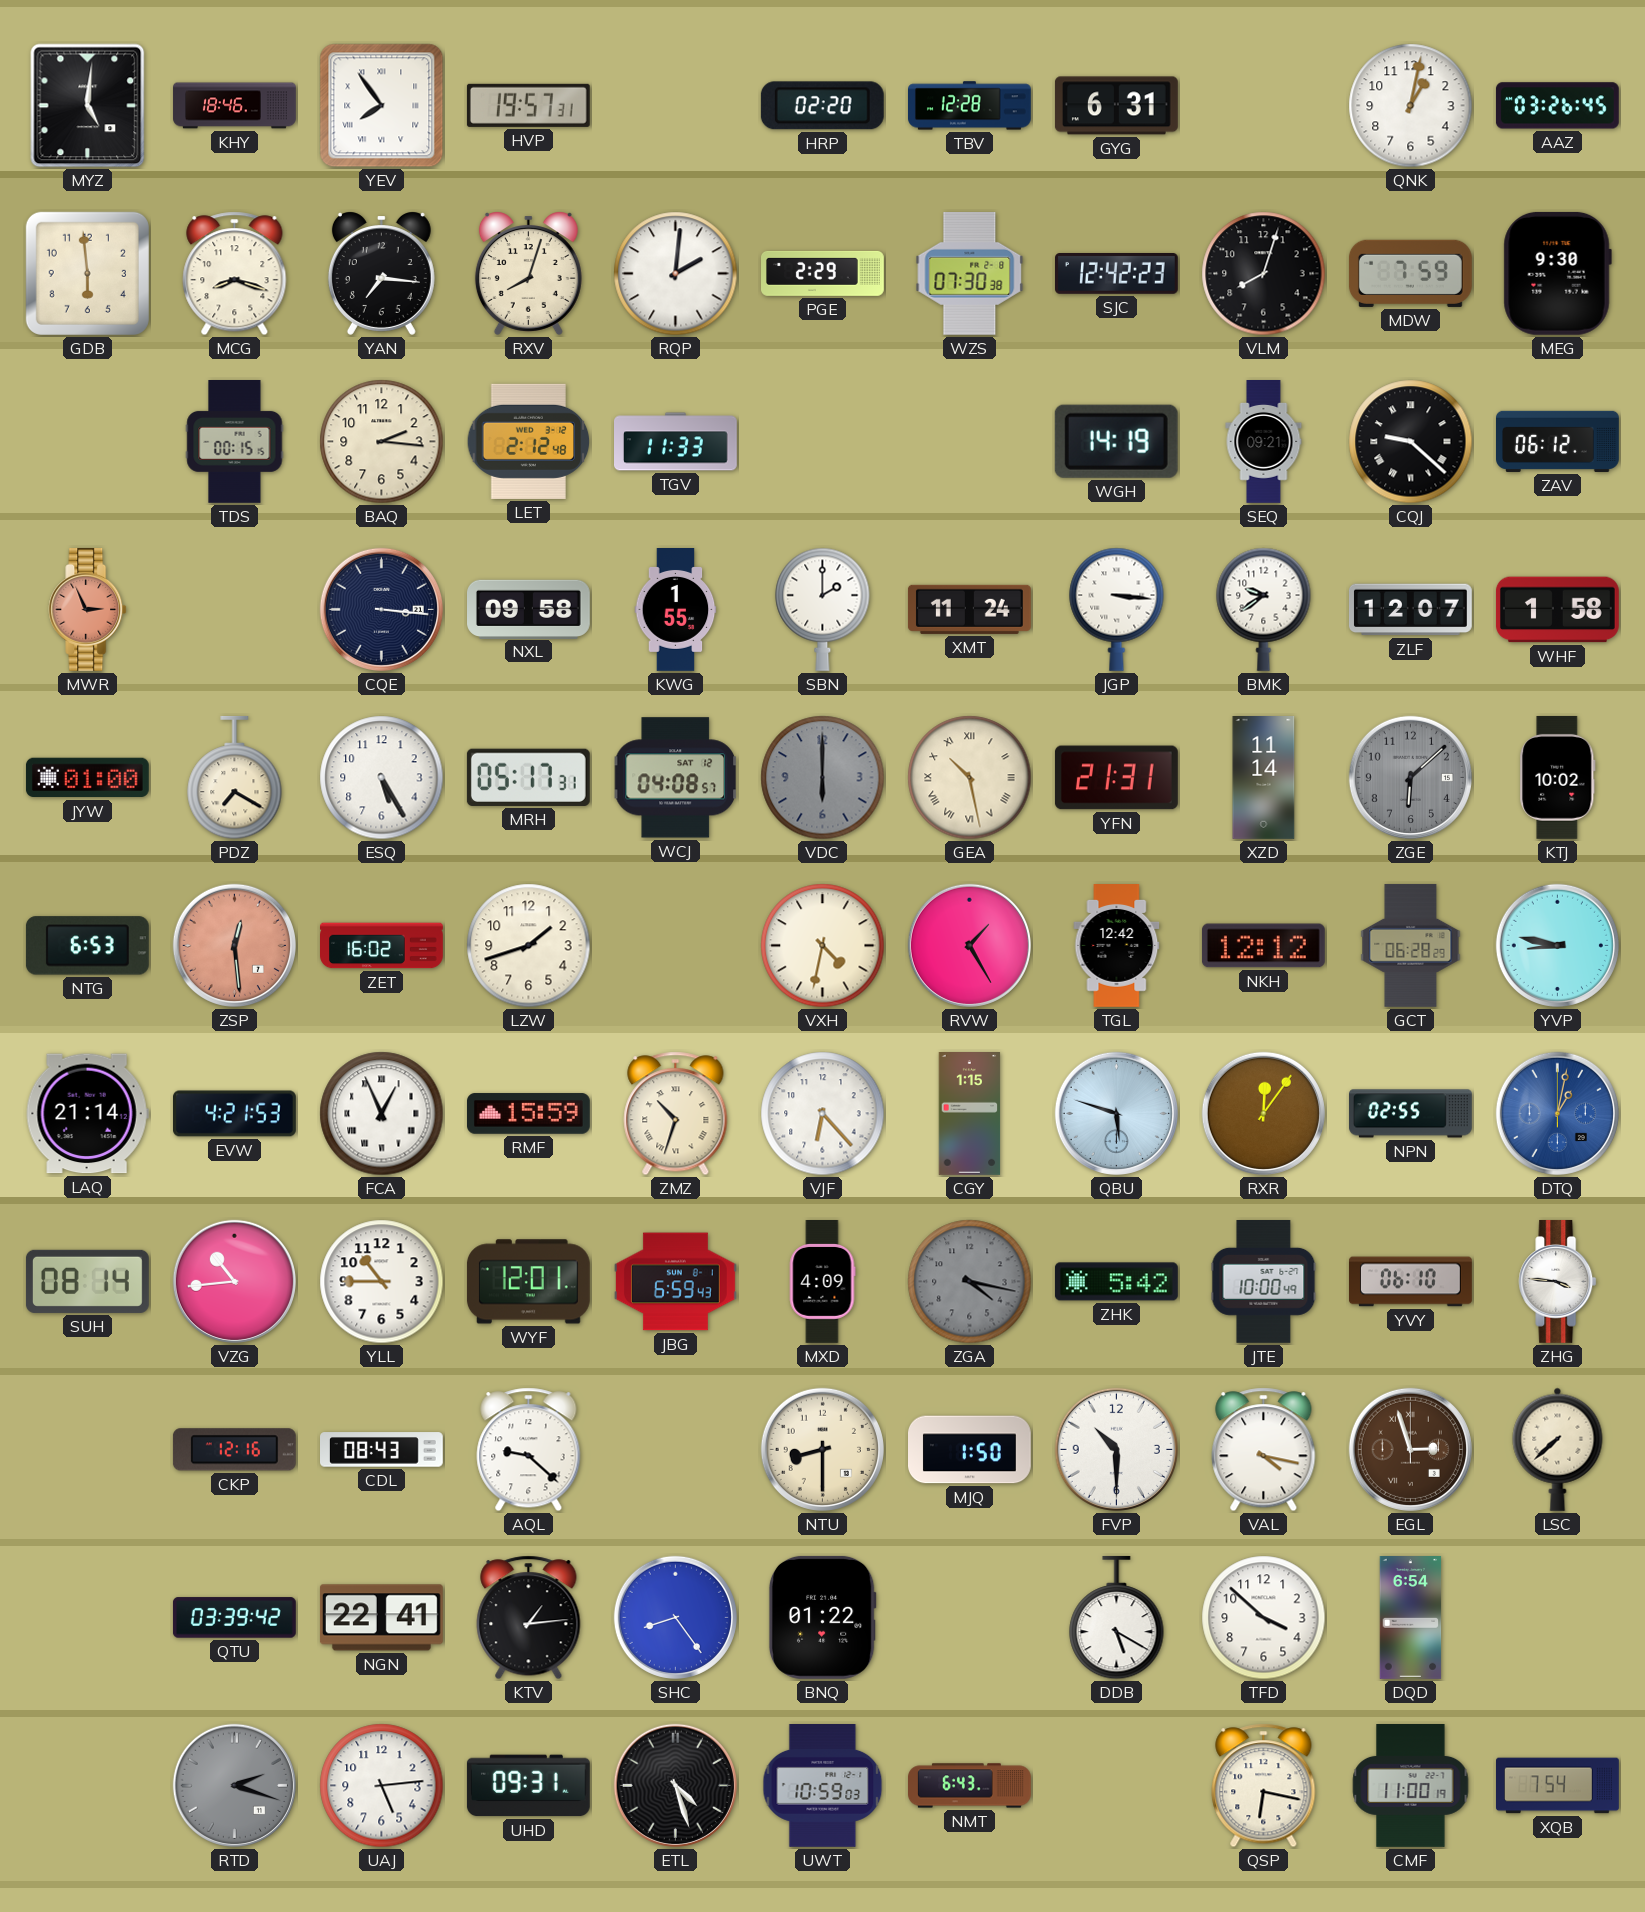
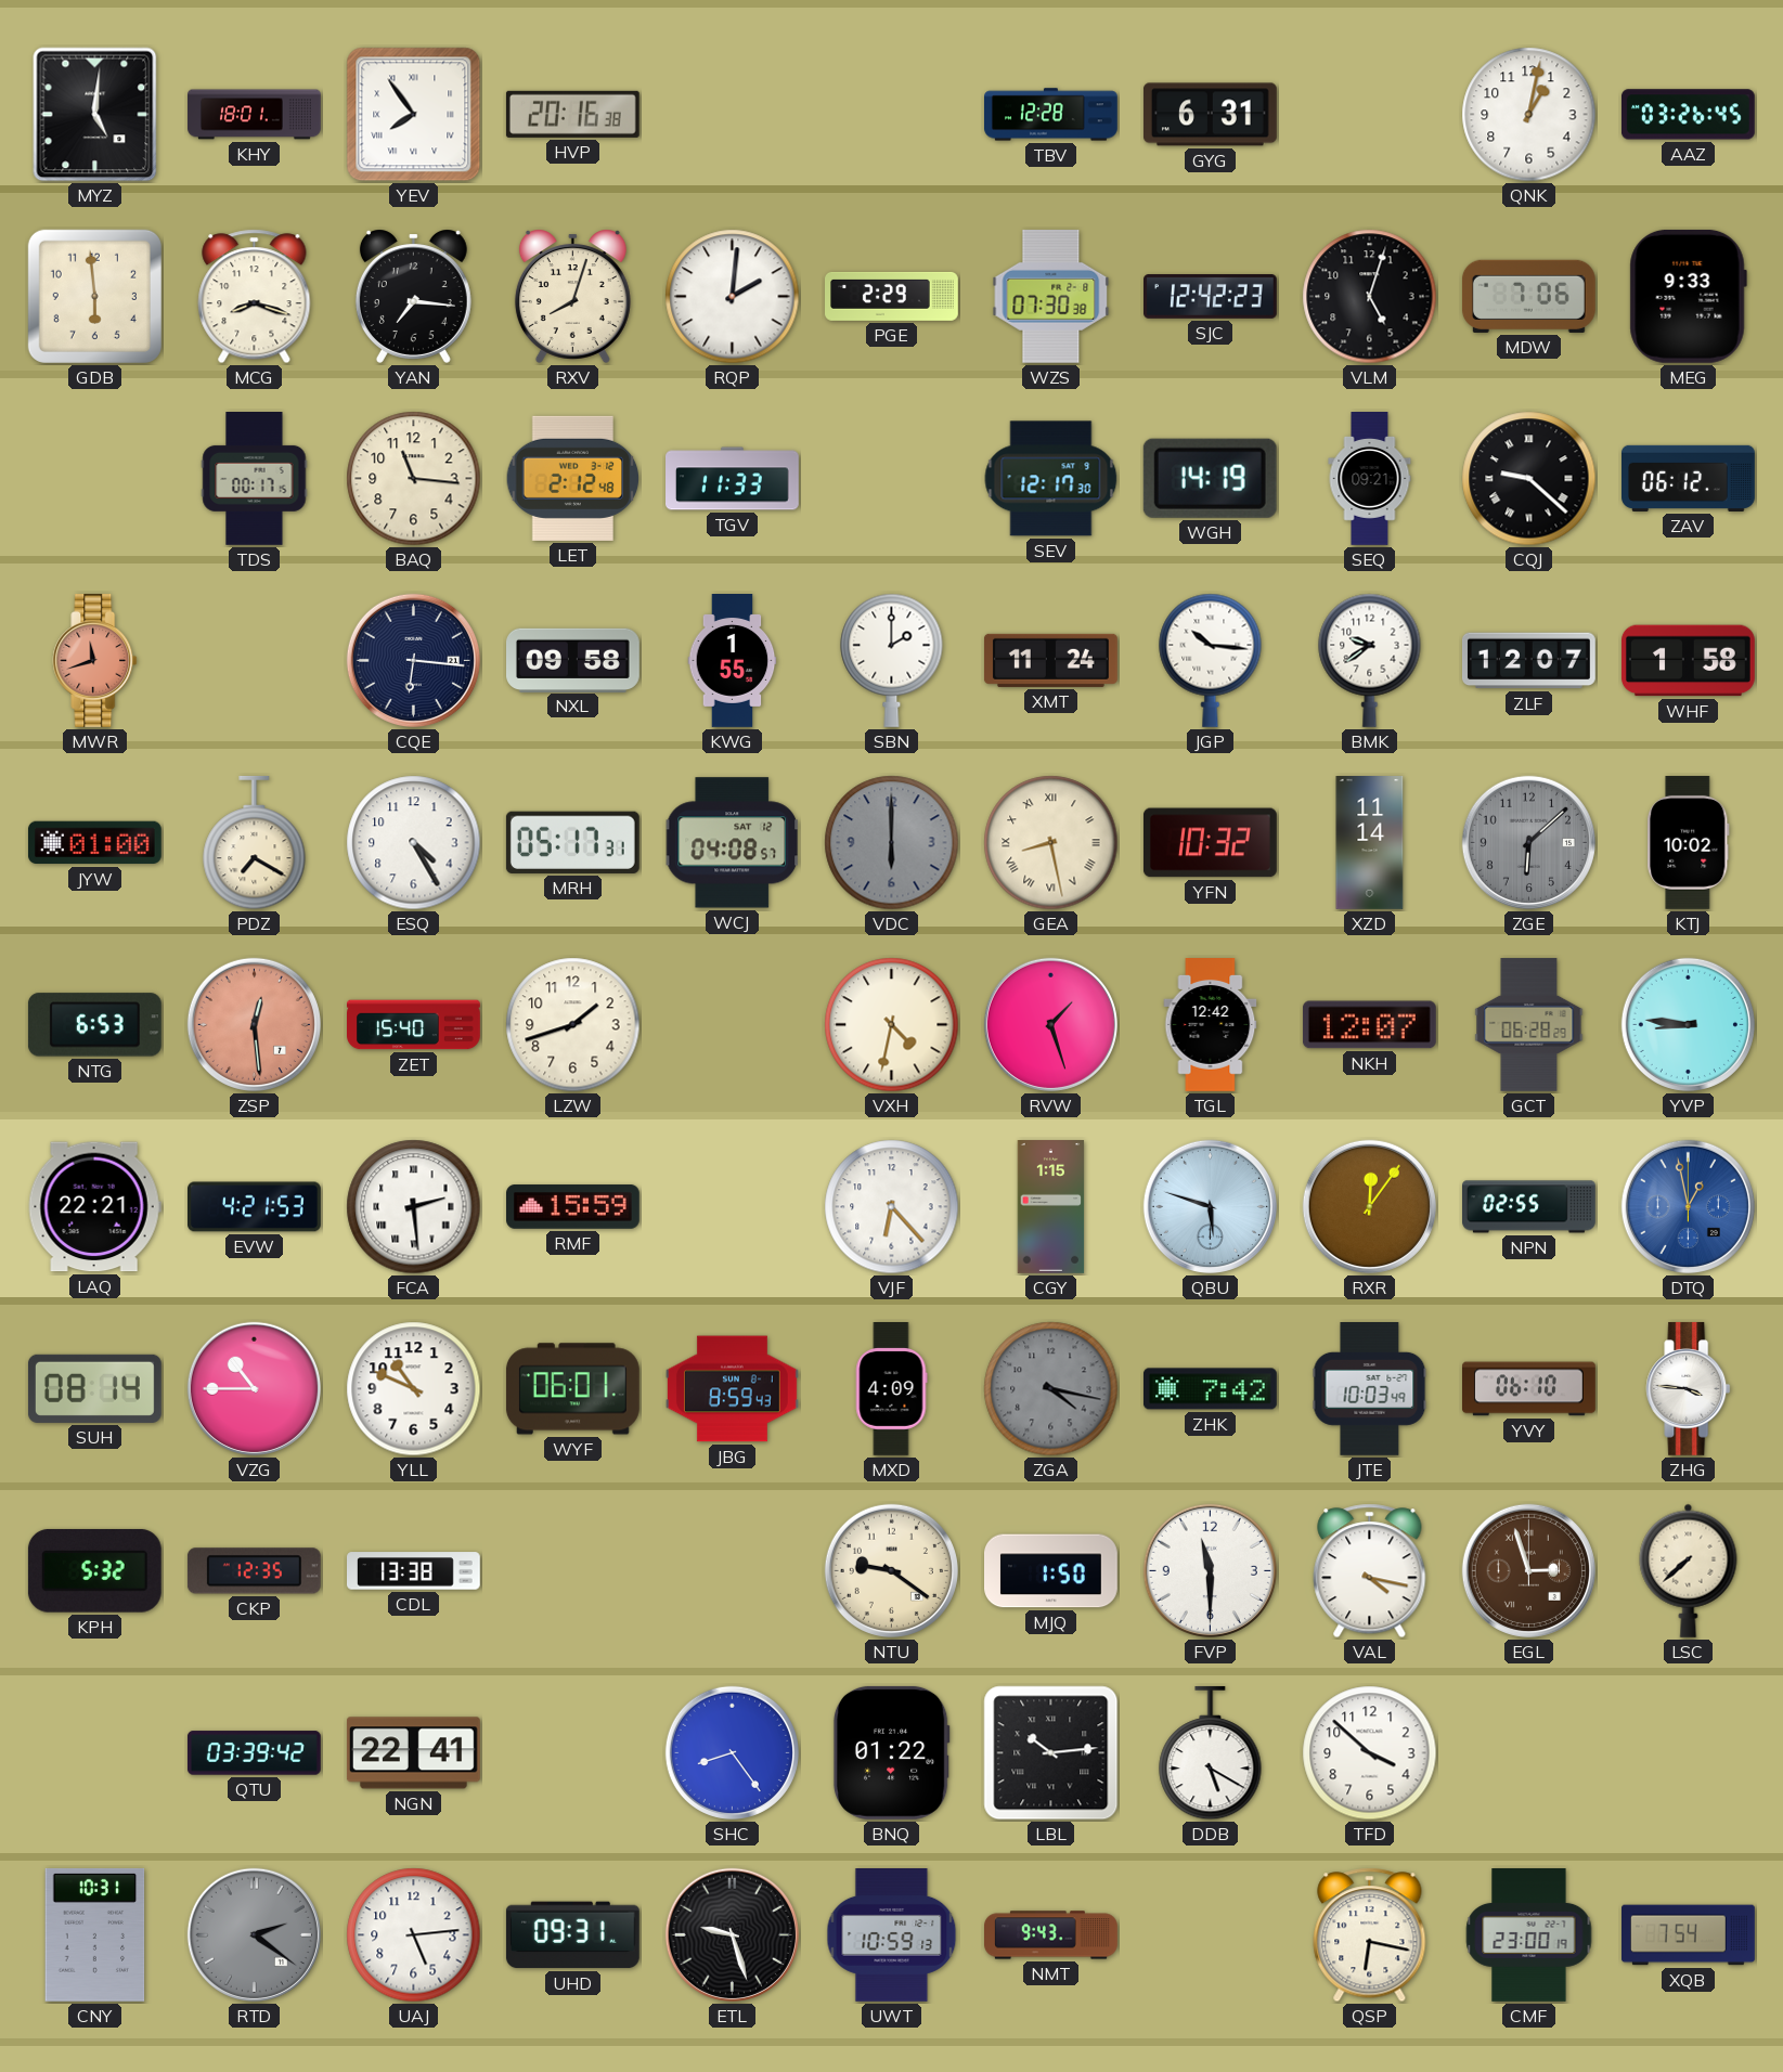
KHY: 18:46 -> 18:01 (255, 115)
HVP: 19:57 -> 20:16 (572, 114)
HRP: 02:20 -> none (822, 106)
VLM: 8:03 -> 5:03 (1370, 297)
MDW: 7:59 -> 7:06 (1528, 296)
MEG: 9:30 -> 9:33 (1688, 296)
TDS: 00:15 -> 00:17 (255, 479)
BAQ: 2:16 -> 11:16 (414, 479)
SEV: none -> 12:17 (1051, 479)
MWR: 2:56 -> 11:42 (95, 660)
CQE: 3:16 -> 6:16 (413, 660)
JGP: 3:16 -> 10:16 (1211, 660)
ESQ: 5:25 -> 4:25 (414, 843)
GEA: 10:28 -> 8:28 (1051, 843)
YFN: 21:31 -> 10:32 (1210, 843)
ZET: 16:02 -> 15:40 (414, 1025)
RVW: 1:25 -> 1:27 (1050, 1024)
NKH: 12:12 -> 12:07 (1369, 1025)
YVP: 8:47 -> 8:46 (1688, 1024)
LAQ: 21:14 -> 22:21 (94, 1207)
FCA: 12:56 -> 2:29 (414, 1207)
ZMZ: 10:33 -> none (676, 1114)
DTQ: 1:02 -> 12:58 (1688, 1206)
VZG: 10:44 -> 10:45 (254, 1388)
YLL: 10:45 -> 10:49 (414, 1389)
WYF: 12:01 -> 06:01 (572, 1389)
JBG: 6:59 -> 8:59 (732, 1389)
ZHK: 5:42 -> 7:42 (1210, 1389)
JTE: 10:00 -> 10:03 (1370, 1389)
KPH: none -> 5:32 (94, 1570)
CKP: 12:16 -> 12:35 (254, 1571)
CDL: 08:43 -> 13:38 (414, 1571)
AQL: 9:22 -> none (529, 1450)
NTU: 8:30 -> 9:21 (891, 1570)
FVP: 10:30 -> 11:30 (1210, 1570)
KTV: 1:14 -> none (529, 1618)
LBL: none -> 10:14 (1051, 1753)
DQD: 6:54 -> none (1411, 1618)
CNY: none -> 10:31 (95, 1934)
RTD: 2:18 -> 2:21 (254, 1934)
ETL: 4:27 -> 9:27 (732, 1934)
UWT: 10:59:03 -> 10:59:13 (892, 1935)
NMT: 6:43 -> 9:43 (1051, 1935)
CMF: 11:00 -> 23:00 (1529, 1935)
